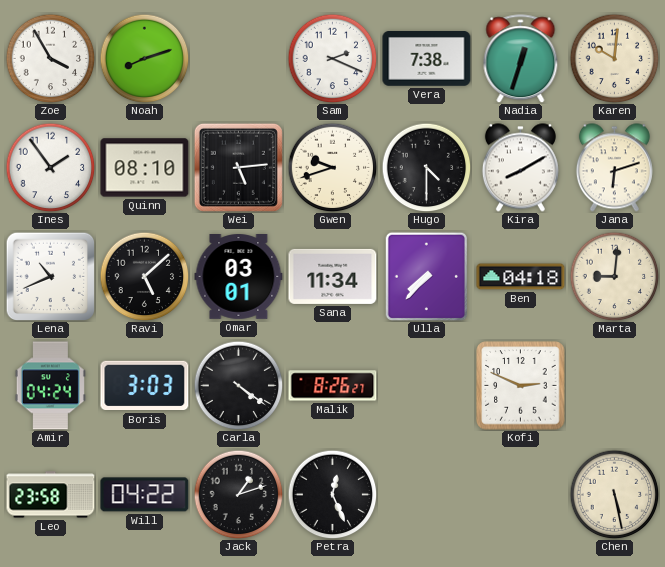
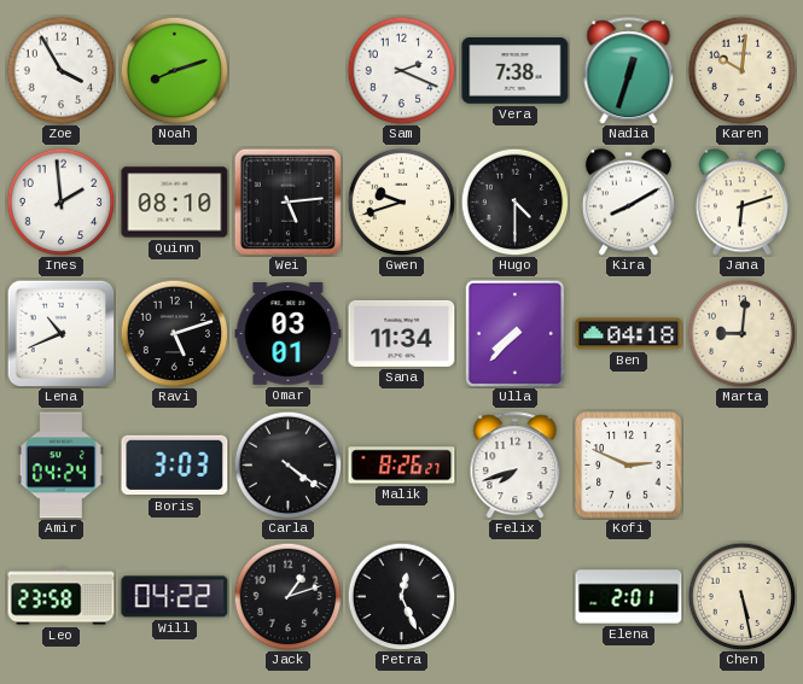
Ines: 1:54 -> 1:59 (60, 201)
Ravi: 5:08 -> 5:12 (174, 333)
Felix: none -> 7:42 (516, 466)
Elena: none -> 2:01 (629, 597)
